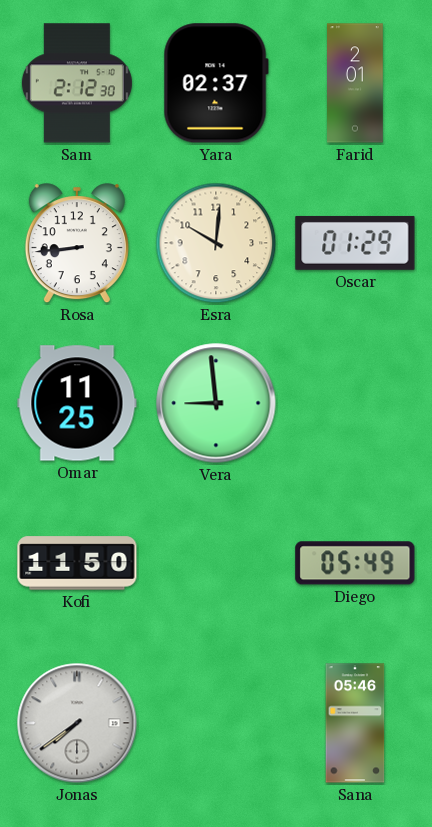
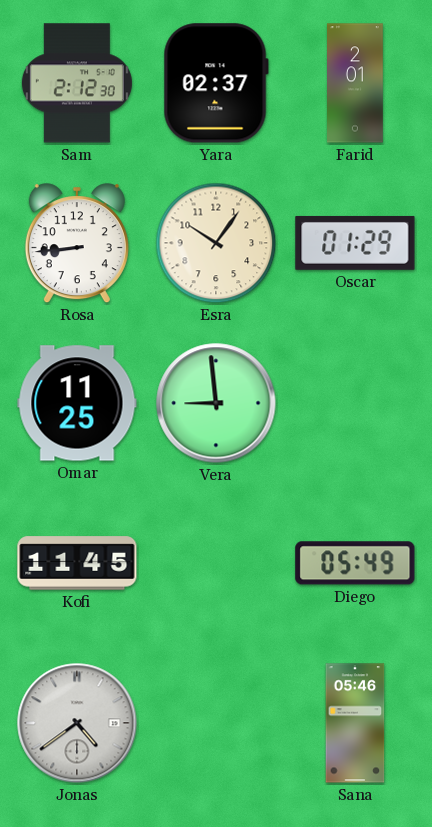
Esra: 10:01 -> 10:06 (216, 243)
Kofi: 11:50 -> 11:45 (77, 563)
Jonas: 7:39 -> 4:39 (77, 723)
